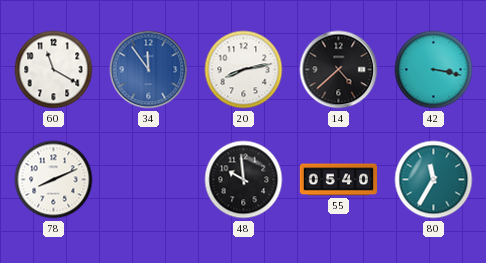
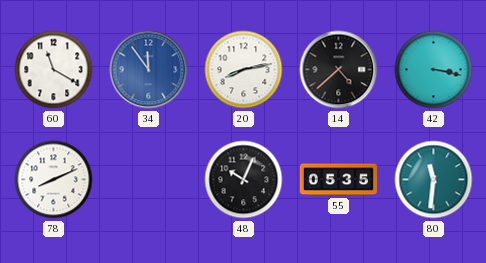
48: 9:59 -> 10:04 (244, 180)
55: 05:40 -> 05:35 (339, 180)
80: 11:35 -> 11:31 (434, 180)
